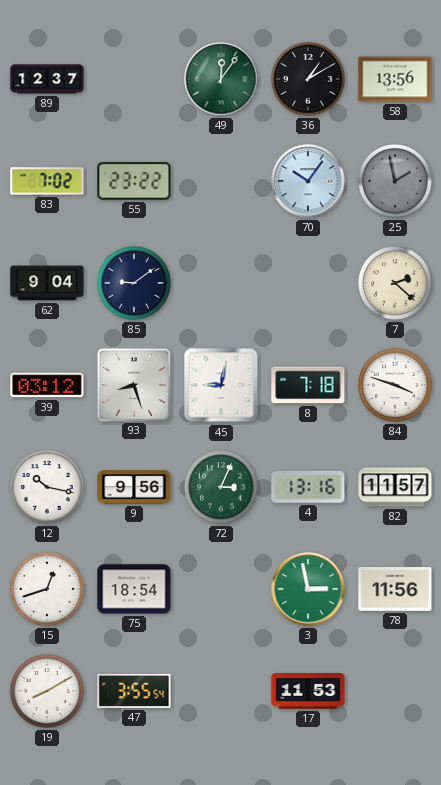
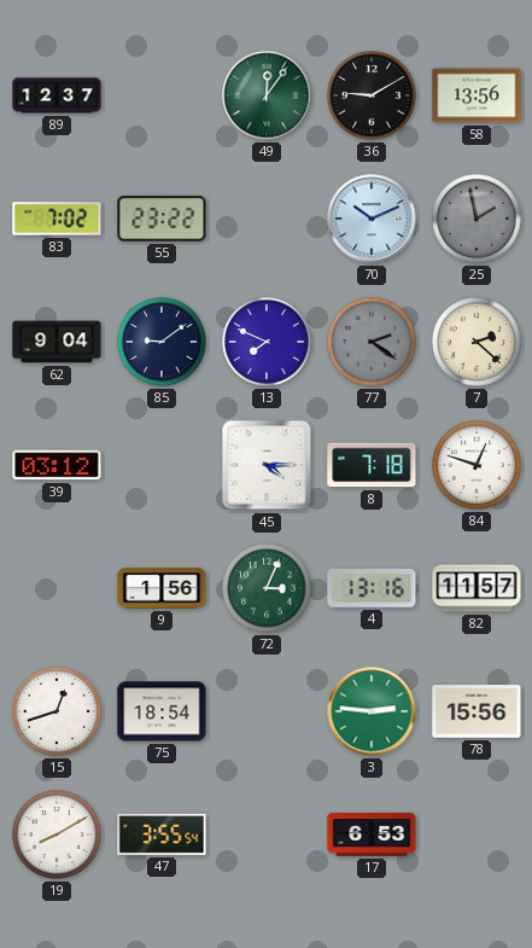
36: 1:10 -> 9:10 (373, 95)
70: 10:06 -> 10:11 (372, 219)
13: none -> 7:49 (268, 342)
77: none -> 2:21 (373, 342)
93: 8:27 -> none (133, 384)
45: 9:02 -> 4:15 (267, 465)
84: 3:48 -> 12:48 (478, 465)
12: 10:17 -> none (48, 487)
9: 9:56 -> 1:56 (162, 588)
3: 2:58 -> 2:46 (372, 711)
78: 11:56 -> 15:56 (477, 711)
17: 11:53 -> 6:53 (372, 834)
